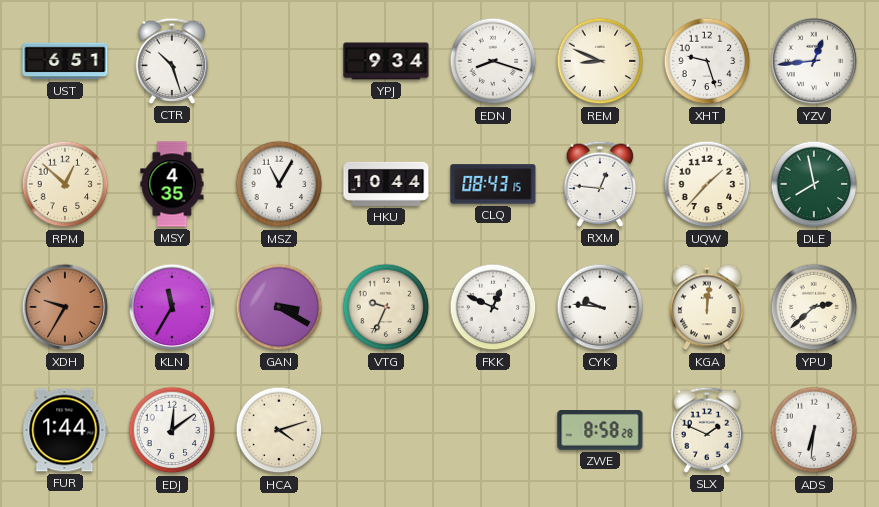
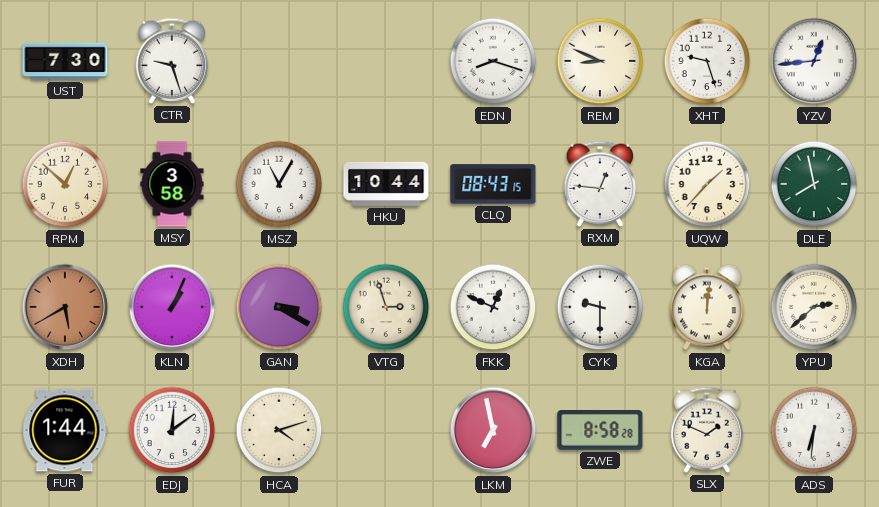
UST: 6:51 -> 7:30 (65, 61)
CTR: 10:27 -> 9:27 (172, 61)
YPJ: 9:34 -> none (386, 61)
MSY: 4:35 -> 3:58 (172, 184)
XDH: 9:35 -> 5:40 (65, 307)
KLN: 11:35 -> 1:04 (172, 307)
VTG: 9:34 -> 2:57 (386, 307)
CYK: 9:46 -> 9:30 (600, 307)
LKM: none -> 6:58 (493, 430)
